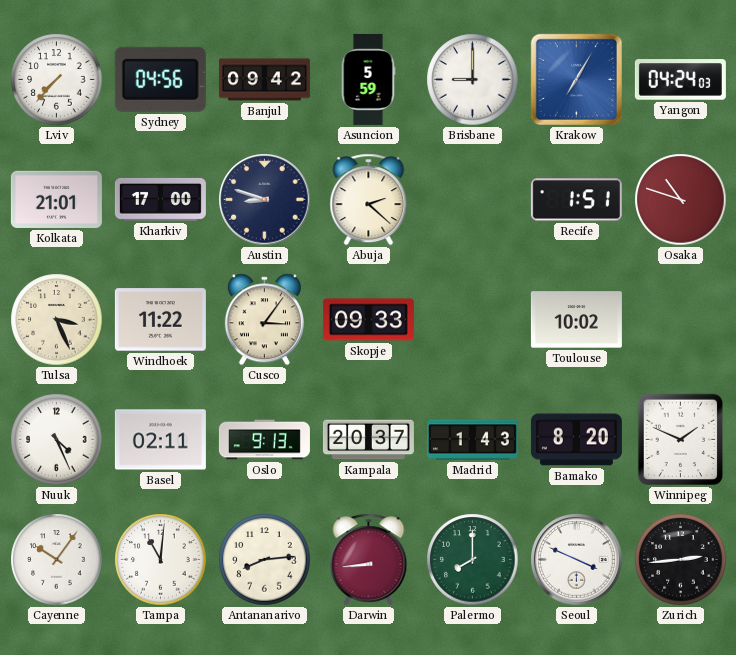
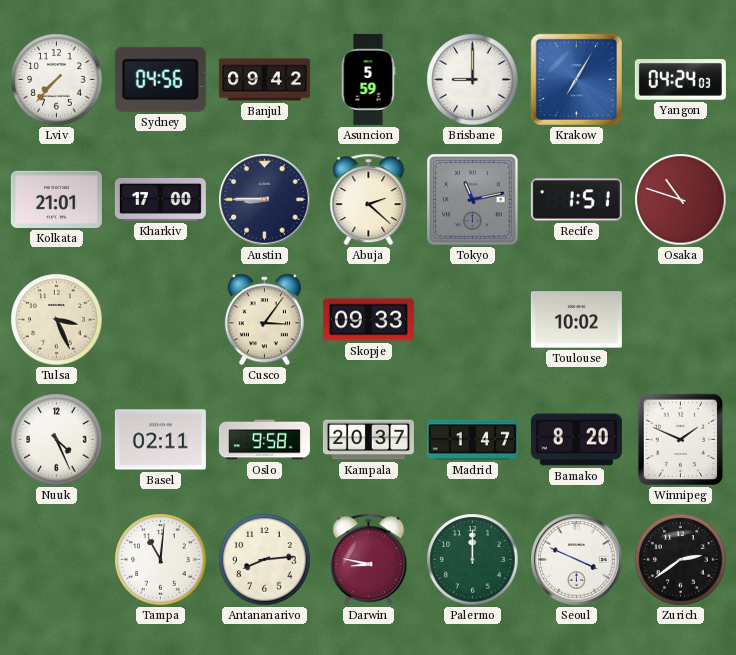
Austin: 8:48 -> 8:45 (265, 200)
Tokyo: none -> 11:13 (473, 200)
Windhoek: 11:22 -> none (160, 320)
Oslo: 9:13 -> 9:58 (264, 440)
Madrid: 1:43 -> 1:47 (472, 440)
Cayenne: 10:06 -> none (57, 560)
Darwin: 8:44 -> 8:47 (369, 560)
Palermo: 8:00 -> 12:00 (473, 560)
Zurich: 2:44 -> 2:39 (681, 560)
